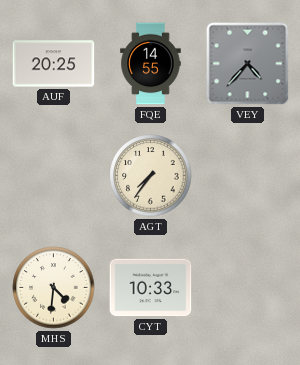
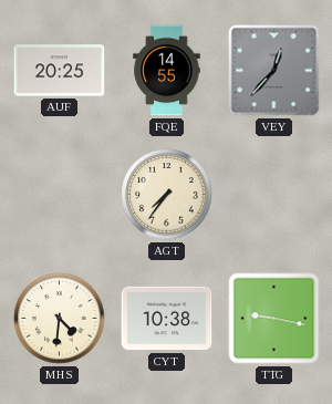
VEY: 4:37 -> 12:37 (274, 71)
CYT: 10:33 -> 10:38 (167, 319)
TTG: none -> 9:17 (274, 319)
